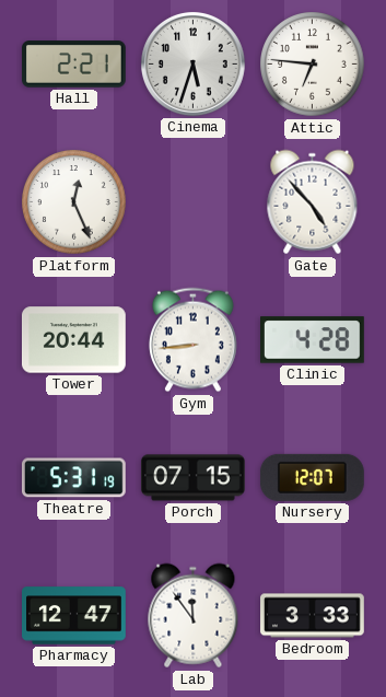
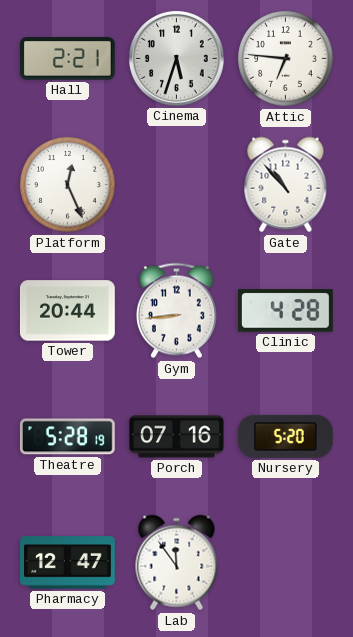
Gate: 4:53 -> 10:53 (286, 185)
Theatre: 5:31 -> 5:28 (67, 437)
Porch: 07:15 -> 07:16 (176, 437)
Nursery: 12:07 -> 5:20 (285, 436)
Bedroom: 3:33 -> none (313, 616)
